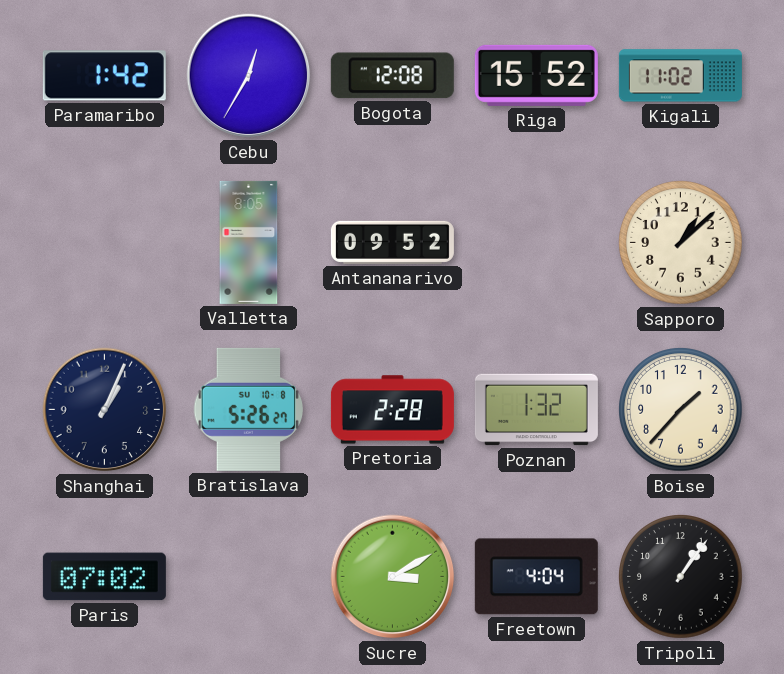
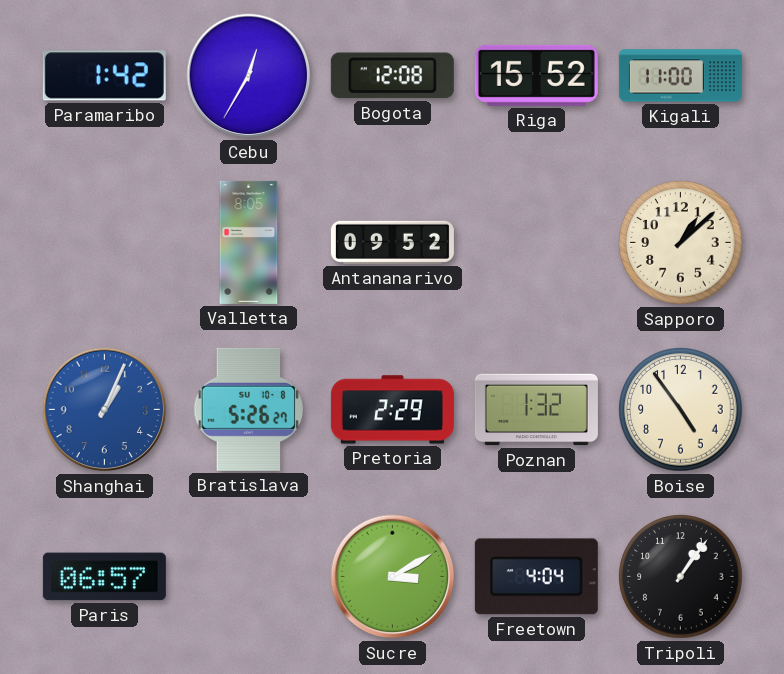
Kigali: 11:02 -> 11:00 (680, 76)
Shanghai dial: navy -> blue (105, 410)
Pretoria: 2:28 -> 2:29 (392, 410)
Boise: 1:37 -> 4:54 (681, 410)
Paris: 07:02 -> 06:57 (104, 577)
